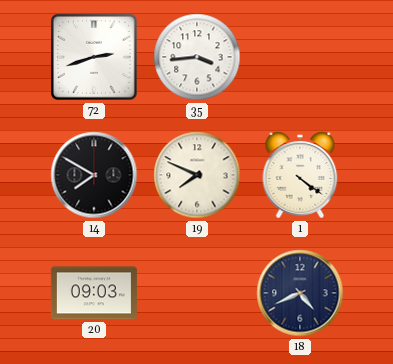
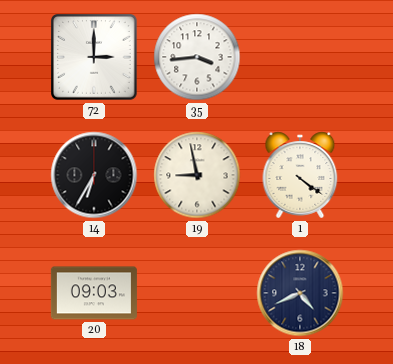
72: 2:42 -> 3:00 (95, 58)
14: 7:50 -> 6:35 (94, 175)
19: 7:49 -> 8:58 (197, 175)
